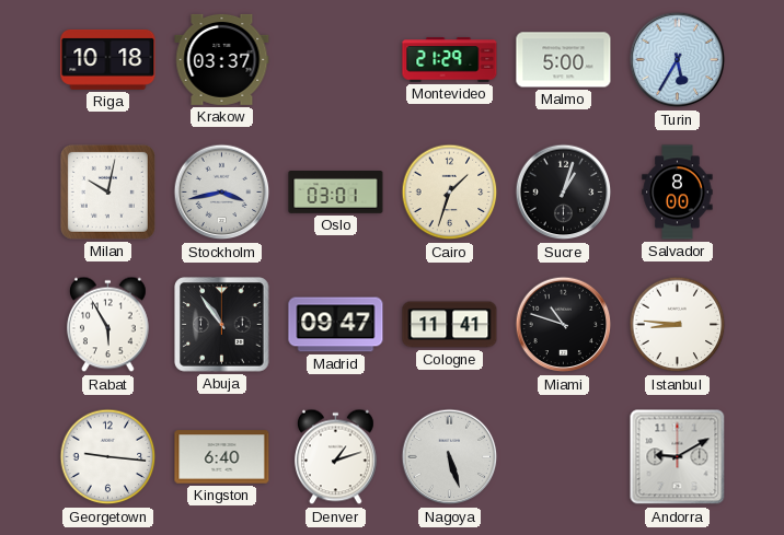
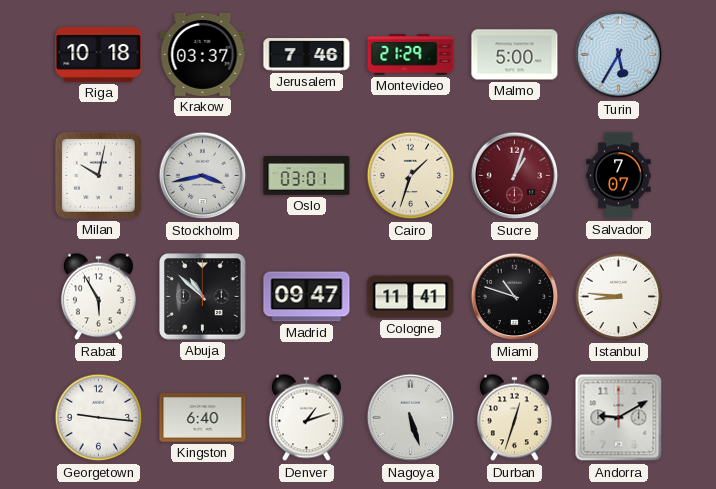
Jerusalem: none -> 7:46 (307, 55)
Sucre dial: black -> burgundy (515, 176)
Salvador: 8:00 -> 7:07 (619, 176)
Abuja: 10:54 -> 10:52 (203, 297)
Durban: none -> 12:33 (515, 418)
